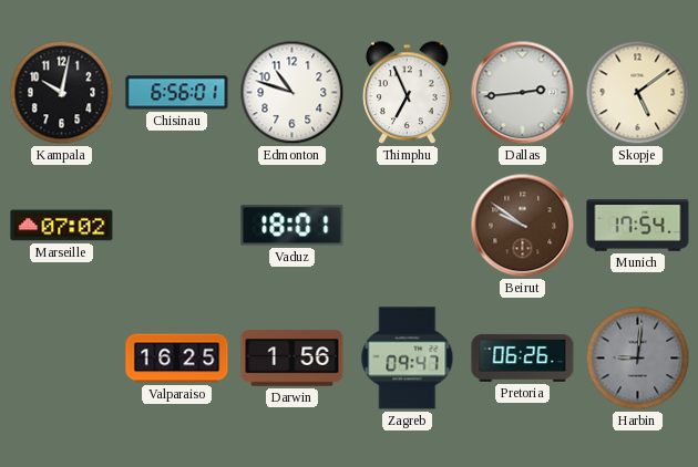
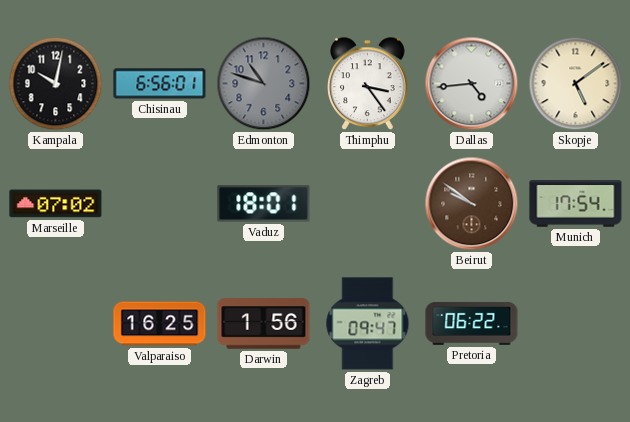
Edmonton dial: white -> grey (264, 84)
Thimphu: 6:56 -> 3:24 (368, 84)
Dallas: 2:44 -> 4:44 (472, 84)
Pretoria: 06:26 -> 06:22 (472, 323)
Harbin: 9:01 -> none (638, 359)
